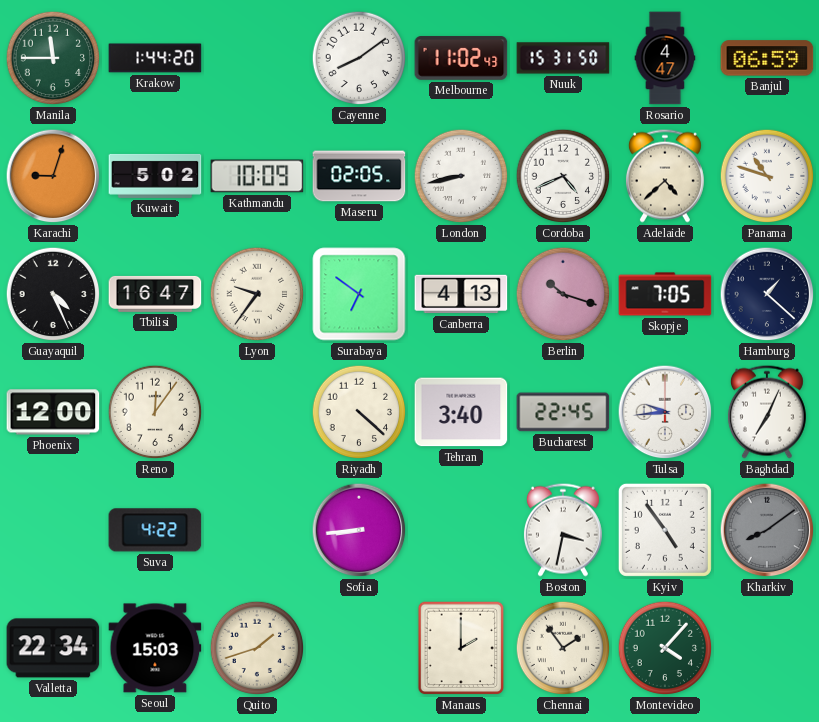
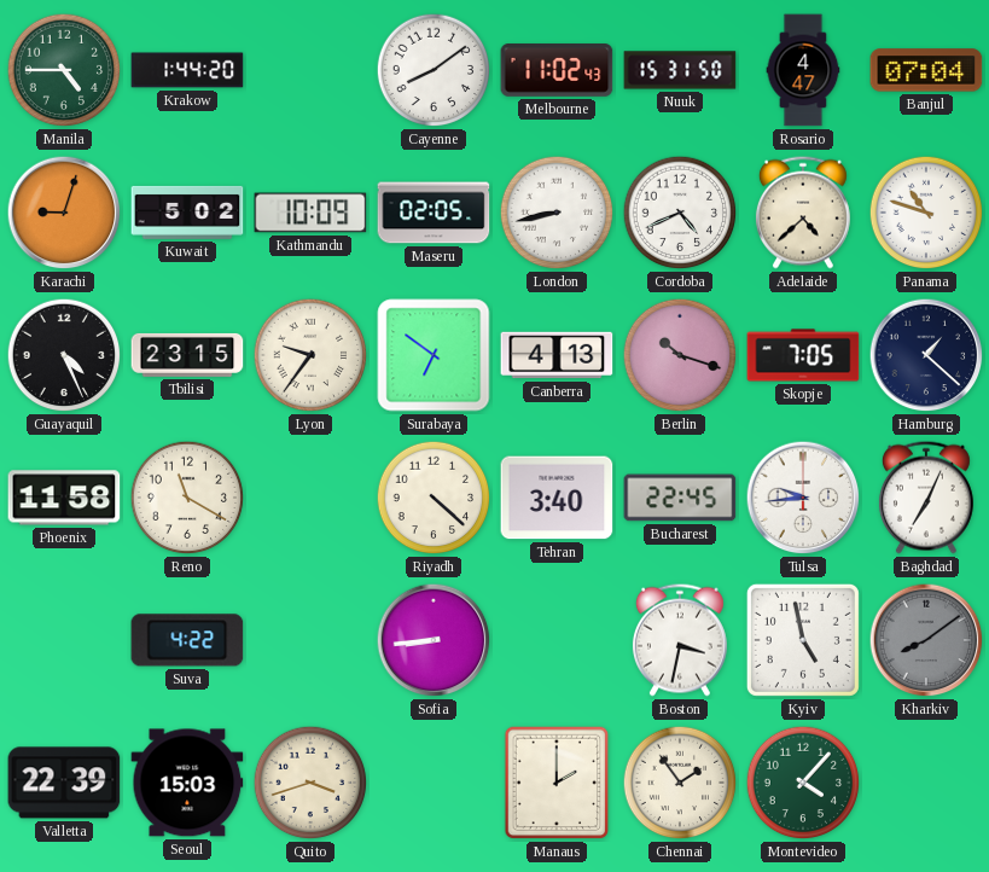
Manila: 11:45 -> 4:45 (64, 70)
Banjul: 06:59 -> 07:04 (926, 70)
Tbilisi: 16:47 -> 23:15 (187, 355)
Phoenix: 12:00 -> 11:58 (64, 498)
Reno: 12:06 -> 11:20 (187, 498)
Kyiv: 4:54 -> 4:58 (803, 640)
Valletta: 22:34 -> 22:39 (64, 783)
Quito: 1:42 -> 3:42 (310, 783)
